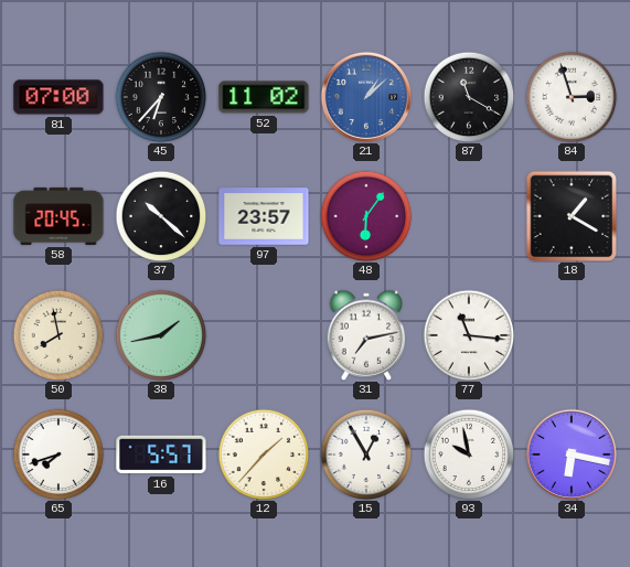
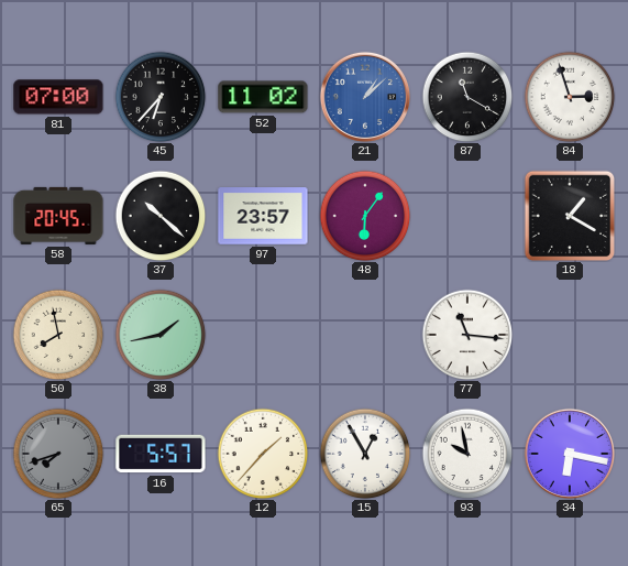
31: 7:13 -> none (366, 335)
65 dial: white -> grey (58, 454)
